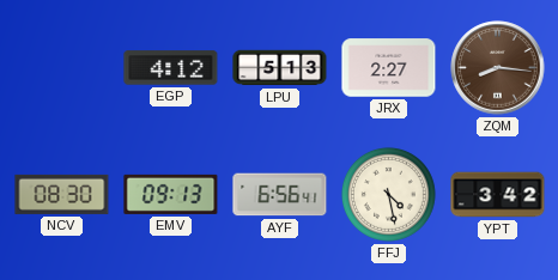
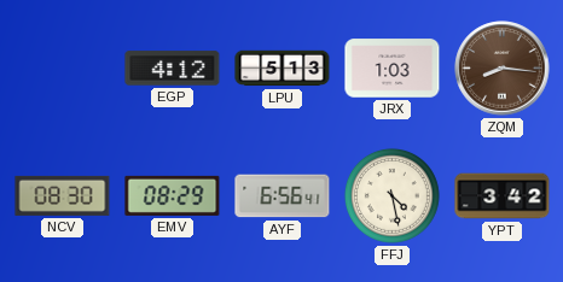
JRX: 2:27 -> 1:03 (393, 69)
EMV: 09:13 -> 08:29 (173, 195)
